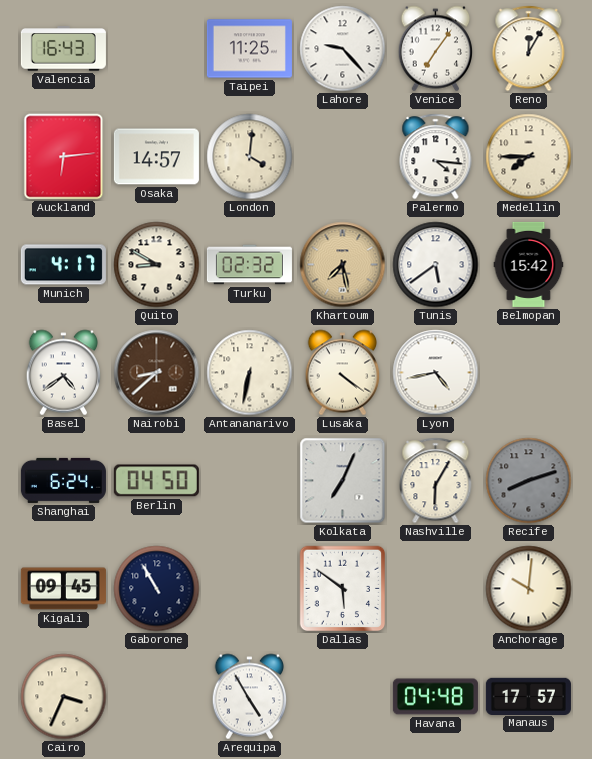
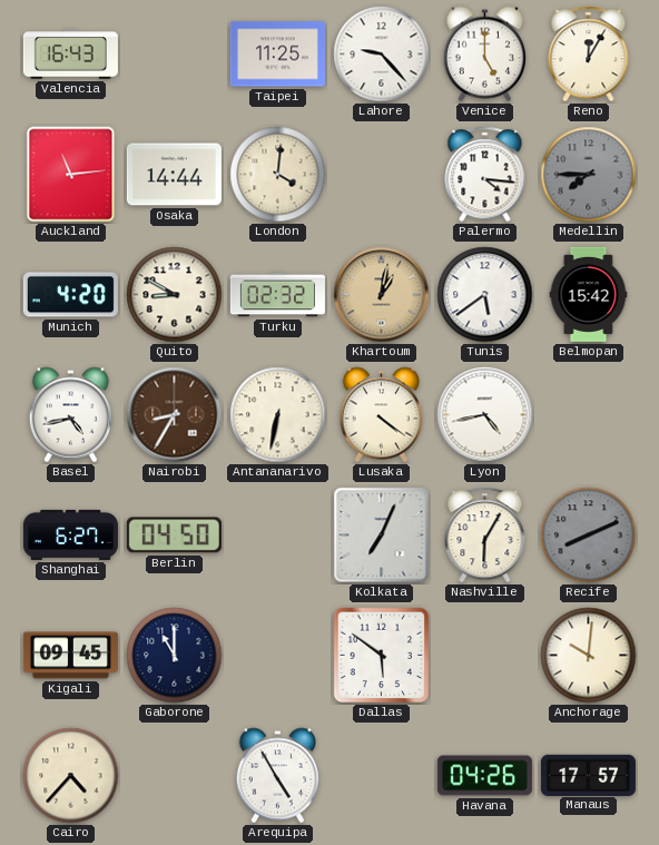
Venice: 7:06 -> 5:00 (484, 55)
Auckland: 6:14 -> 11:14 (71, 175)
Osaka: 14:57 -> 14:44 (174, 175)
Medellin dial: cream -> grey (589, 175)
Munich: 4:17 -> 4:20 (70, 295)
Khartoum: 7:28 -> 1:02 (382, 295)
Basel: 4:39 -> 4:43 (70, 415)
Nairobi: 8:38 -> 8:35 (175, 415)
Shanghai: 6:24 -> 6:27 (70, 534)
Recife: 8:12 -> 8:11 (589, 536)
Gaborone: 10:55 -> 11:00 (175, 656)
Cairo: 3:34 -> 4:37 (71, 776)
Havana: 04:48 -> 04:26 (484, 776)
